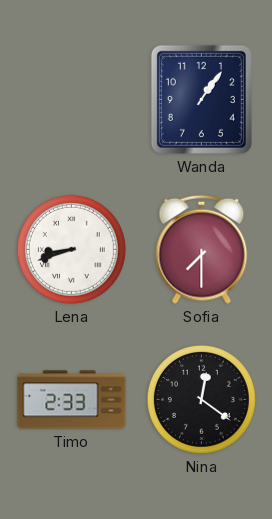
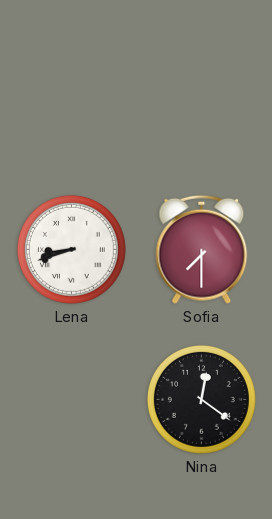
Wanda: 1:06 -> none (201, 99)
Timo: 2:33 -> none (72, 400)
